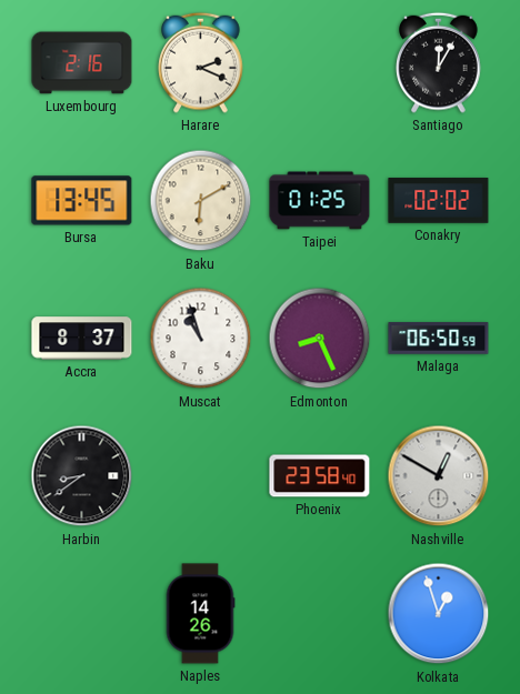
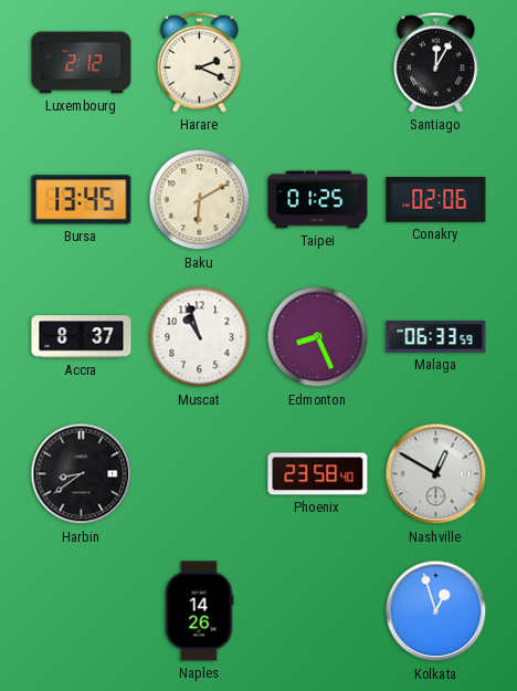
Luxembourg: 2:16 -> 2:12 (82, 63)
Conakry: 02:02 -> 02:06 (436, 200)
Malaga: 06:50 -> 06:33 (436, 337)
